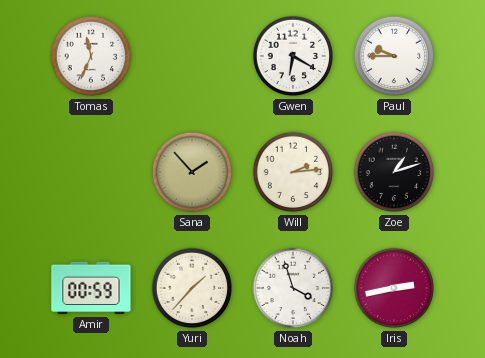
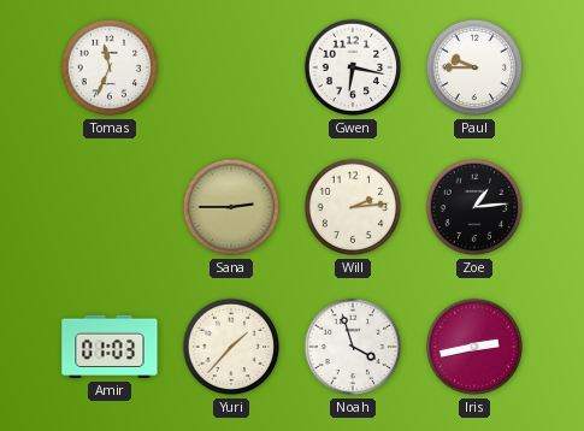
Gwen: 6:20 -> 6:17 (353, 67)
Sana: 1:53 -> 2:45 (231, 207)
Zoe: 1:12 -> 1:14 (474, 207)
Amir: 00:59 -> 01:03 (110, 347)
